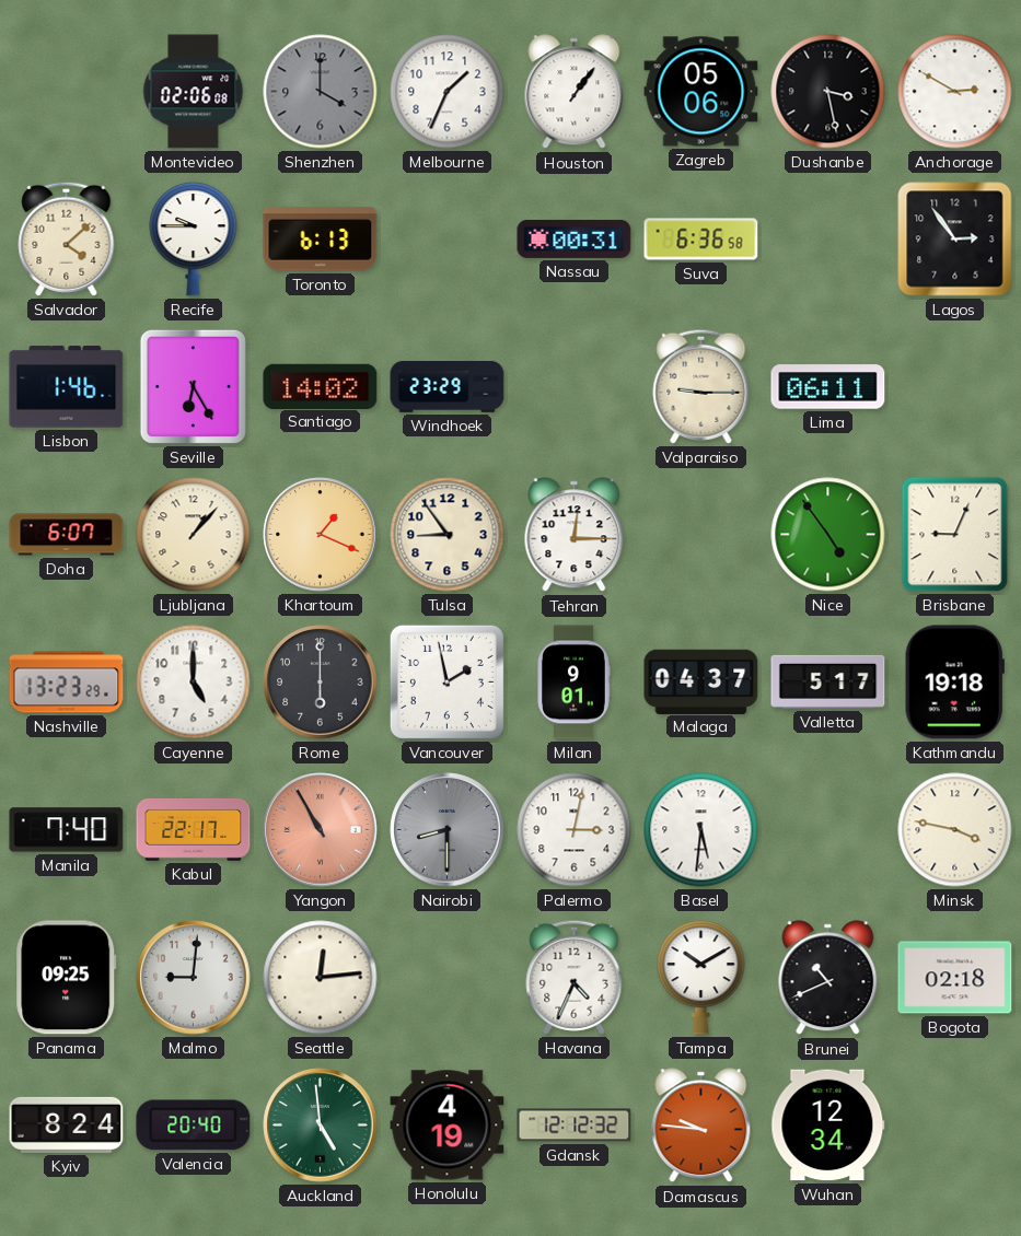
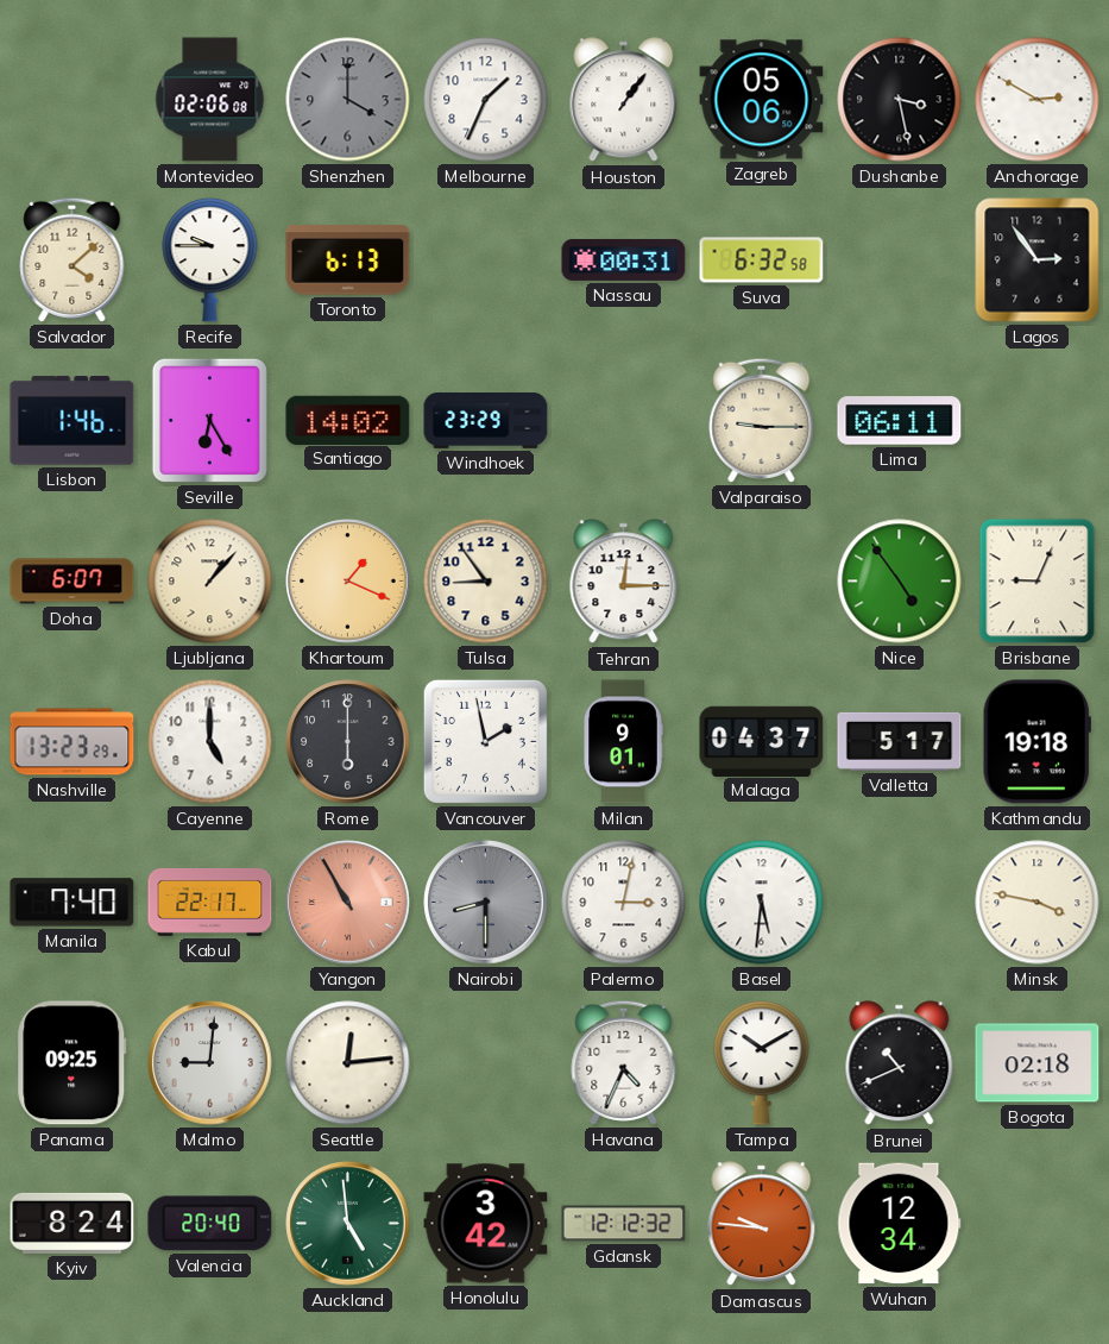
Suva: 6:36 -> 6:32 (762, 260)
Honolulu: 4:19 -> 3:42 (486, 1224)
